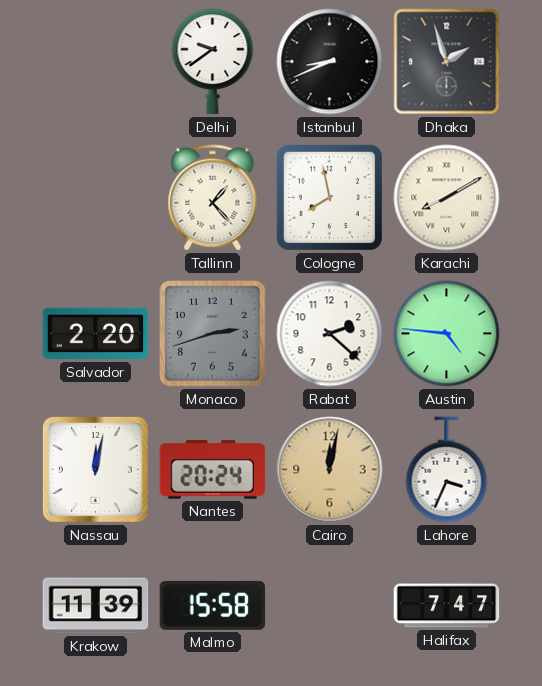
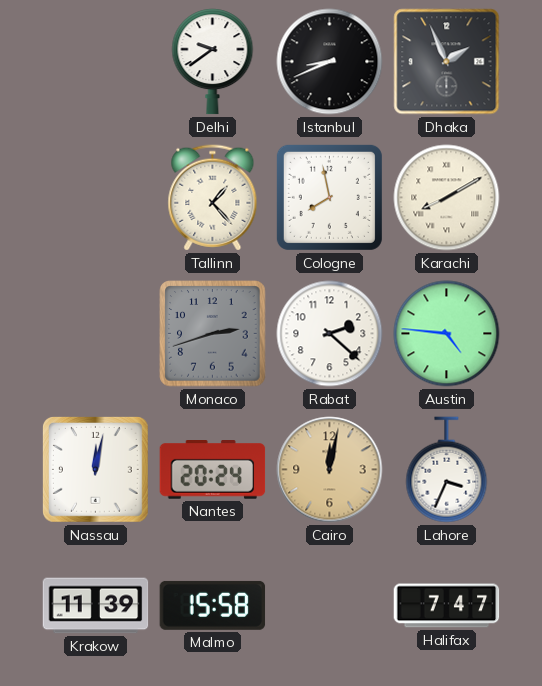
Dhaka: 1:57 -> 1:56 (447, 62)
Salvador: 2:20 -> none (96, 334)
